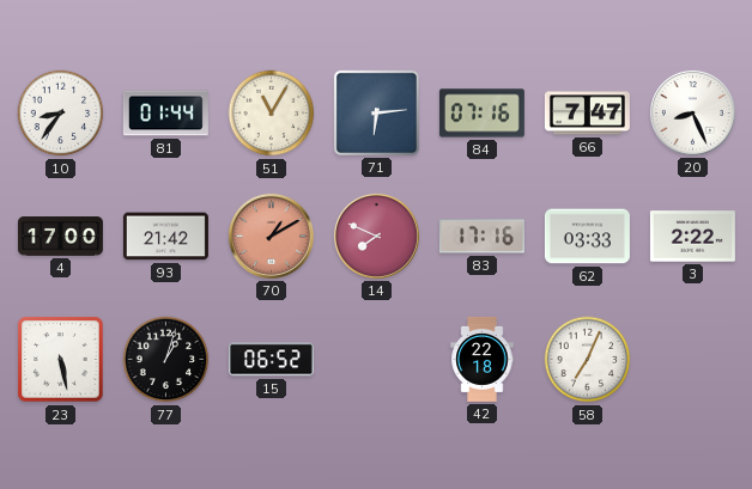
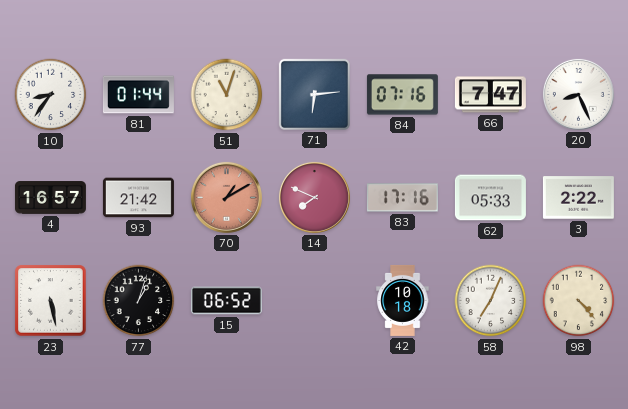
51: 11:05 -> 11:03 (227, 95)
4: 17:00 -> 16:57 (50, 198)
62: 03:33 -> 05:33 (490, 198)
42: 22:18 -> 10:18 (403, 300)
98: none -> 4:23 (579, 301)
